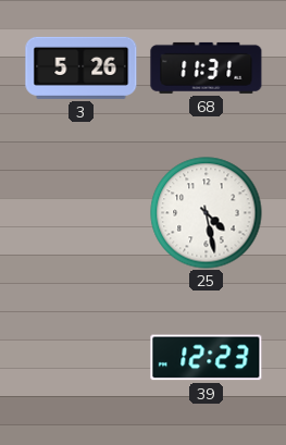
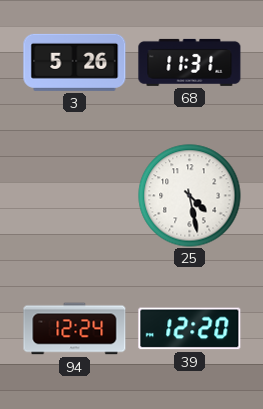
94: none -> 12:24 (75, 329)
39: 12:23 -> 12:20 (190, 329)
